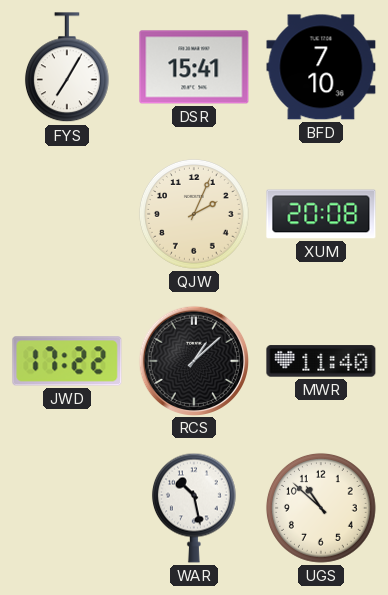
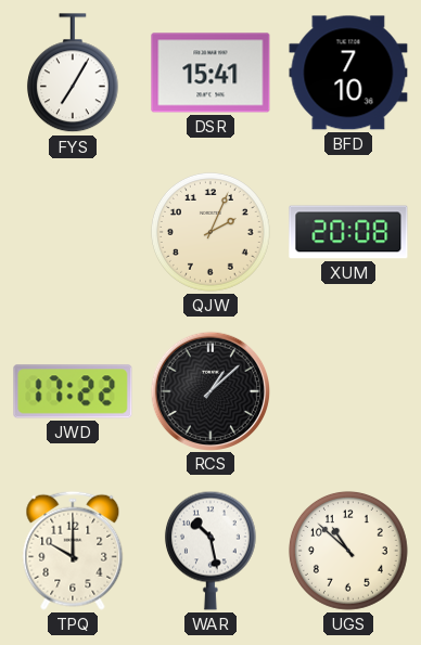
MWR: 11:40 -> none (321, 361)
TPQ: none -> 10:00 (73, 551)
